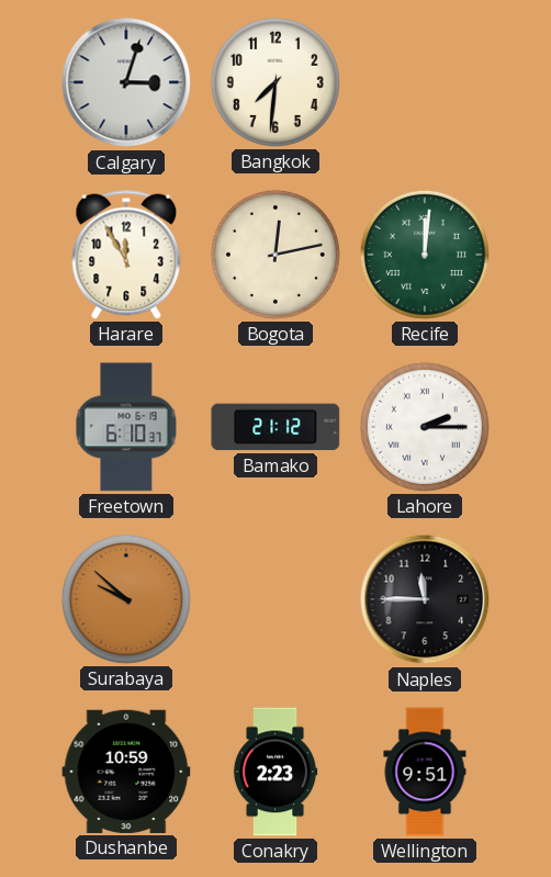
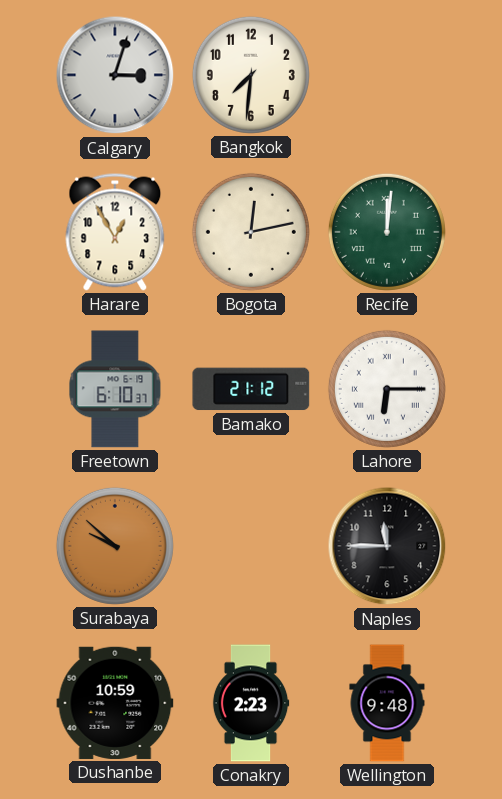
Harare: 11:55 -> 12:55 (115, 232)
Lahore: 2:15 -> 6:15 (387, 389)
Wellington: 9:51 -> 9:48 (387, 703)
